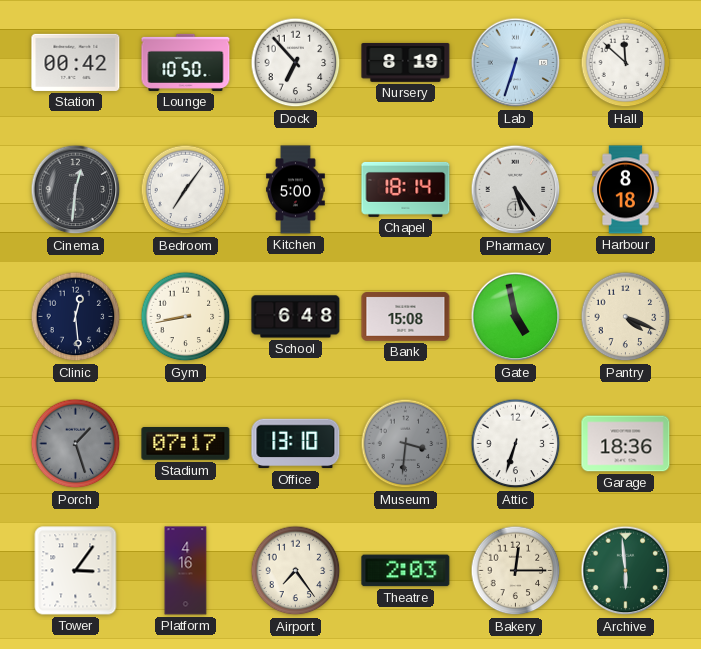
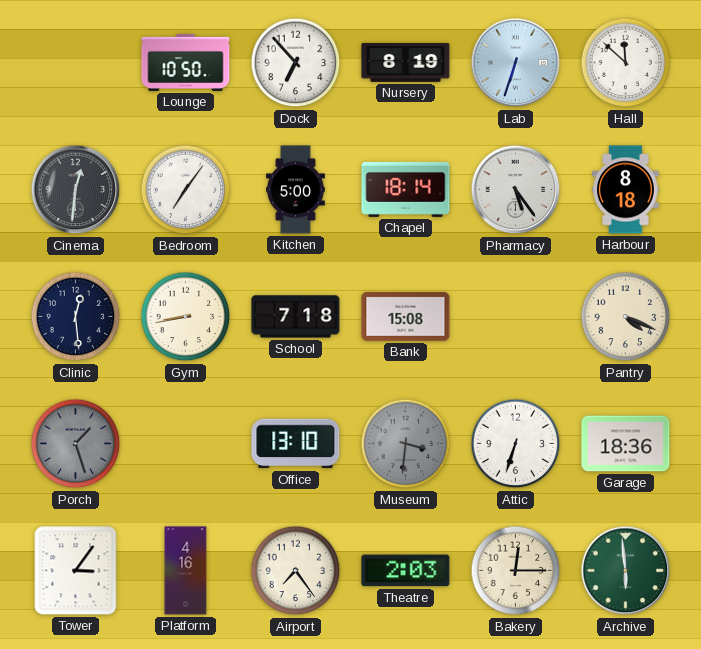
Station: 00:42 -> none (76, 62)
School: 6:48 -> 7:18 (296, 317)
Gate: 4:58 -> none (516, 317)
Stadium: 07:17 -> none (186, 444)
